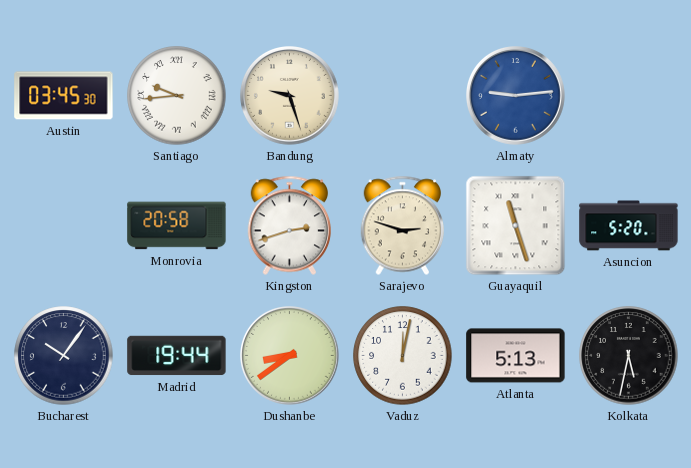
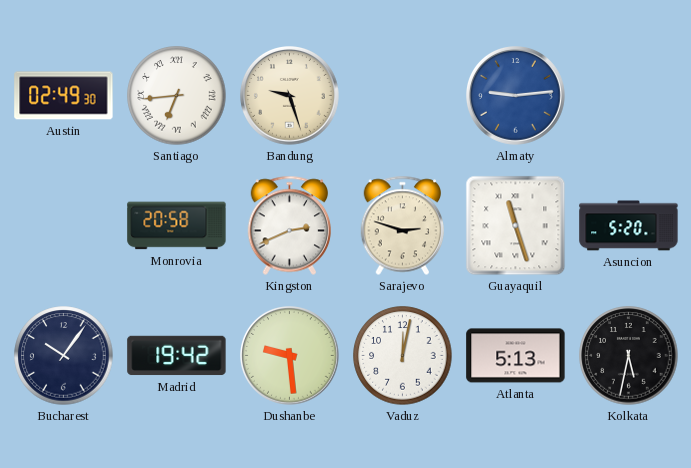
Austin: 03:45 -> 02:49 (64, 96)
Santiago: 9:44 -> 6:44 (177, 96)
Kingston: 2:42 -> 2:41 (289, 226)
Madrid: 19:44 -> 19:42 (177, 356)
Dushanbe: 8:39 -> 9:29 (290, 356)
